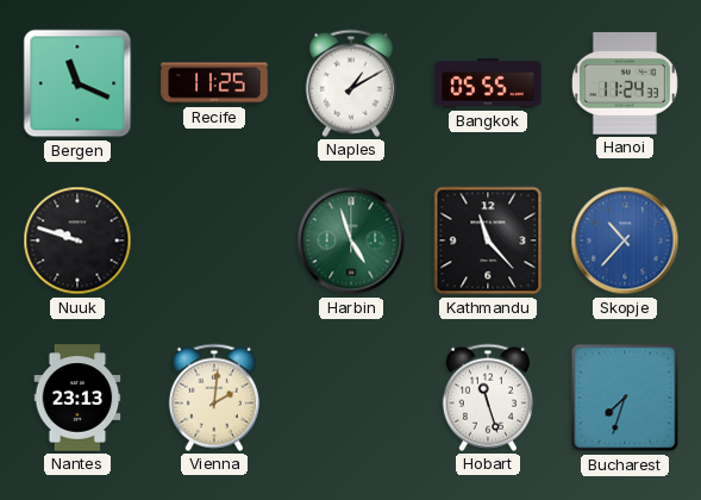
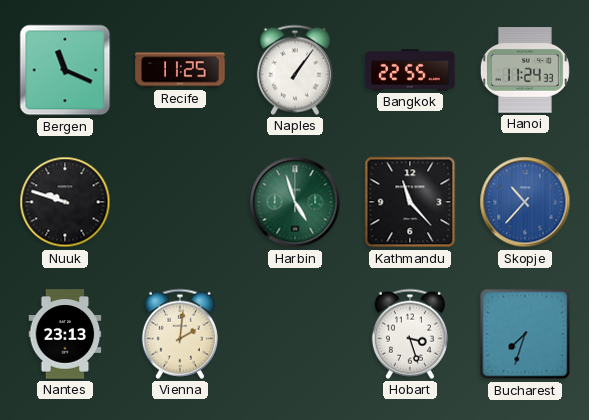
Naples: 1:10 -> 1:06 (295, 70)
Bangkok: 05:55 -> 22:55 (410, 70)
Hobart: 11:27 -> 3:27 (410, 334)
